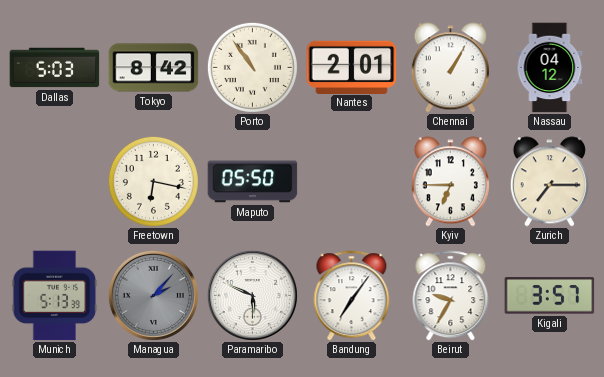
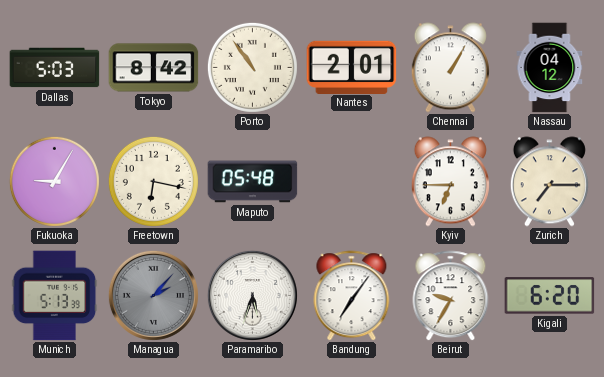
Fukuoka: none -> 9:05 (54, 181)
Maputo: 05:50 -> 05:48 (253, 182)
Paramaribo: 5:49 -> 5:33 (252, 295)
Kigali: 3:57 -> 6:20 (550, 296)
